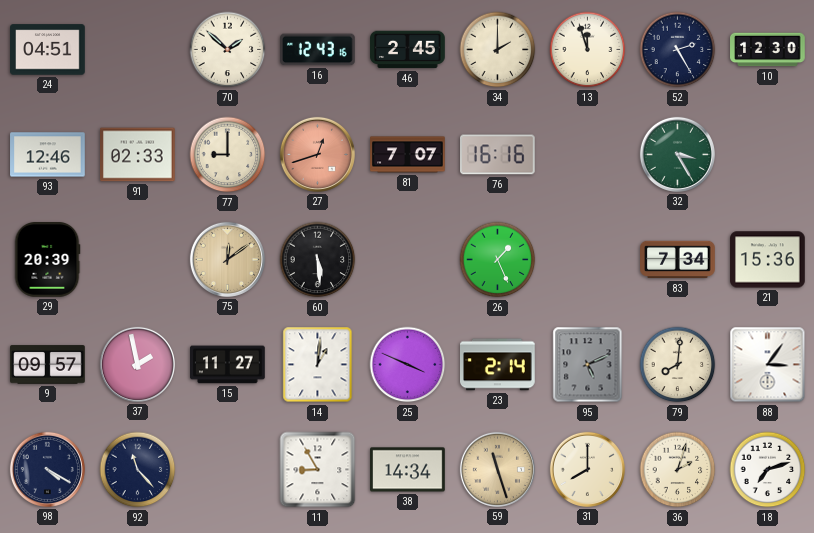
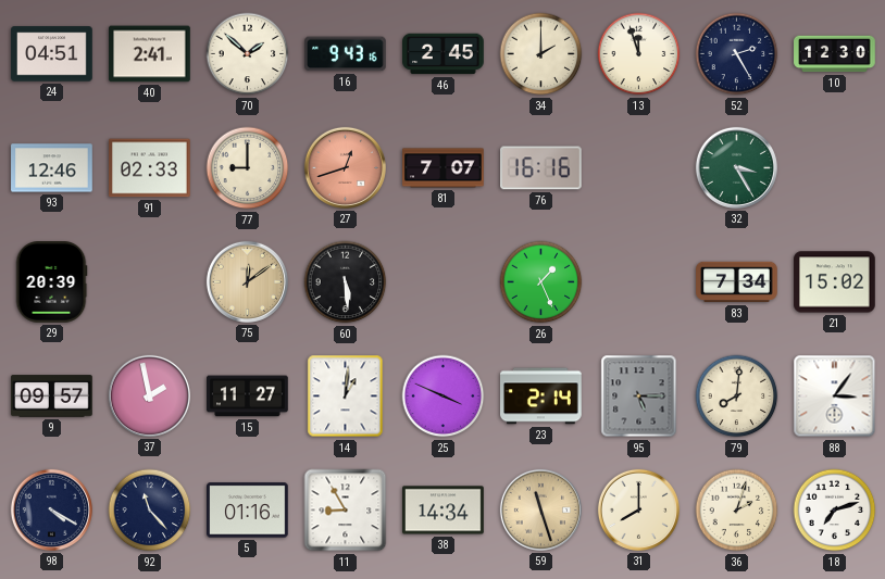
40: none -> 2:41 (150, 54)
16: 12:43 -> 9:43 (346, 54)
21: 15:36 -> 15:02 (835, 282)
95: 5:11 -> 5:15 (639, 397)
5: none -> 01:16 (248, 511)
